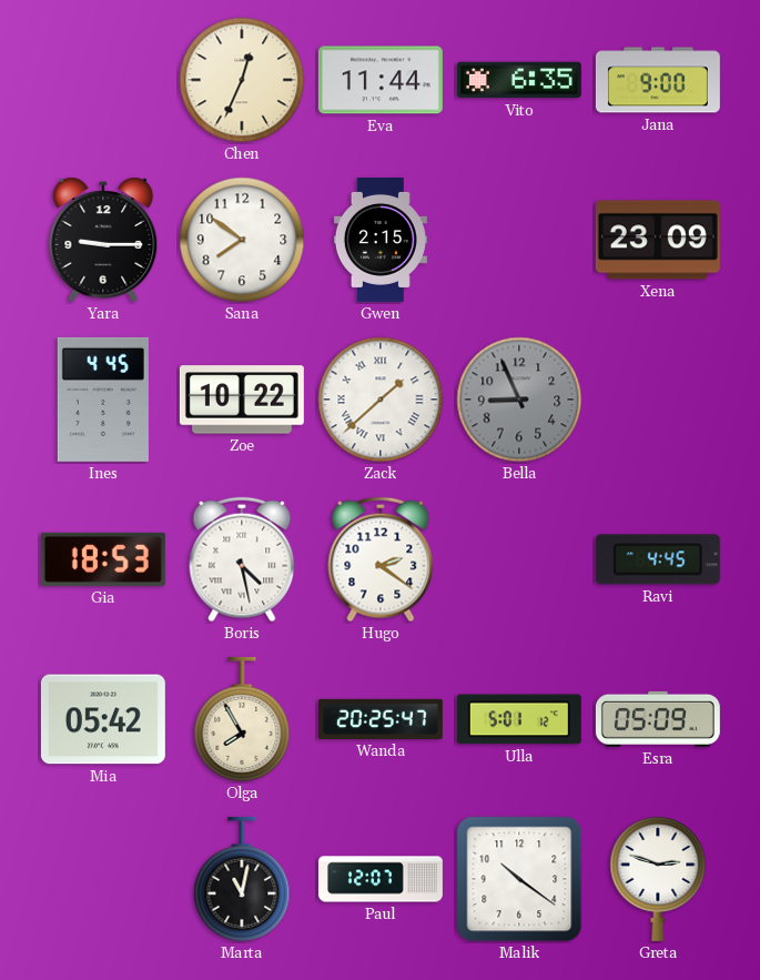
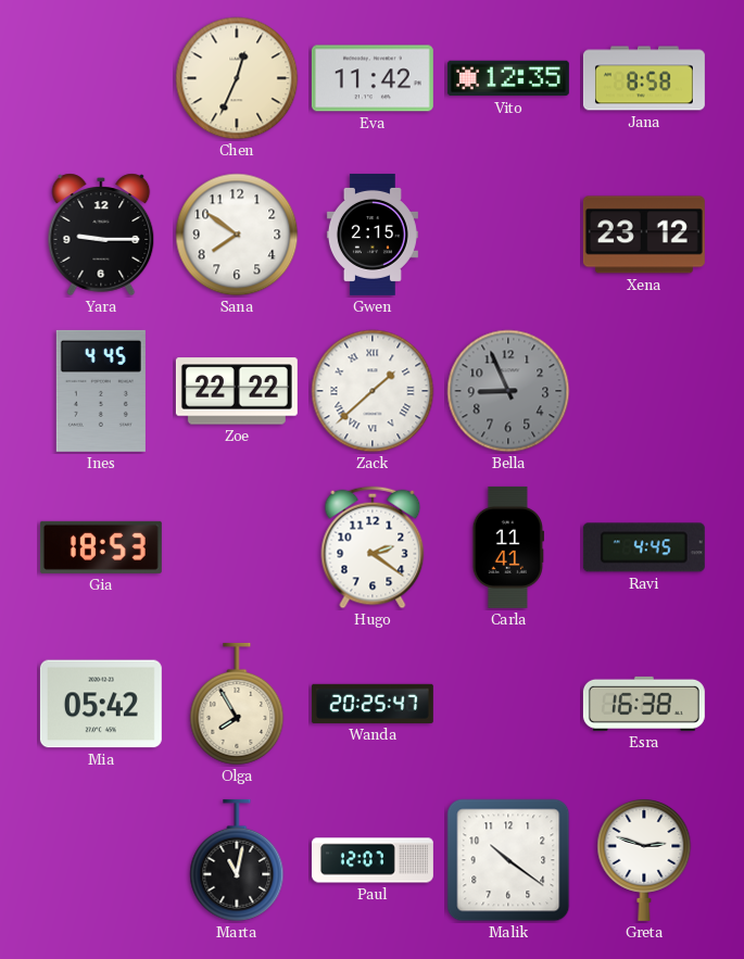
Eva: 11:44 -> 11:42 (373, 78)
Vito: 6:35 -> 12:35 (508, 78)
Jana: 9:00 -> 8:58 (644, 78)
Xena: 23:09 -> 23:12 (644, 235)
Zoe: 10:22 -> 22:22 (237, 391)
Boris: 4:28 -> none (242, 559)
Carla: none -> 11:41 (507, 547)
Ulla: 5:01 -> none (519, 719)
Esra: 05:09 -> 16:38 (644, 704)
